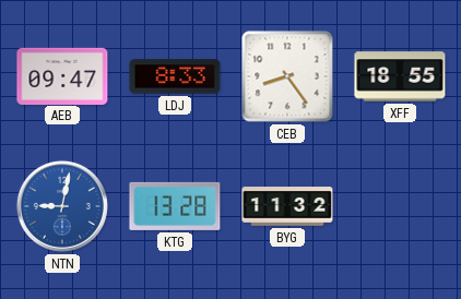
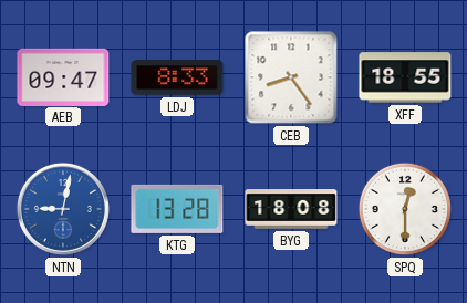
BYG: 11:32 -> 18:08 (291, 209)
SPQ: none -> 12:30 (405, 209)
